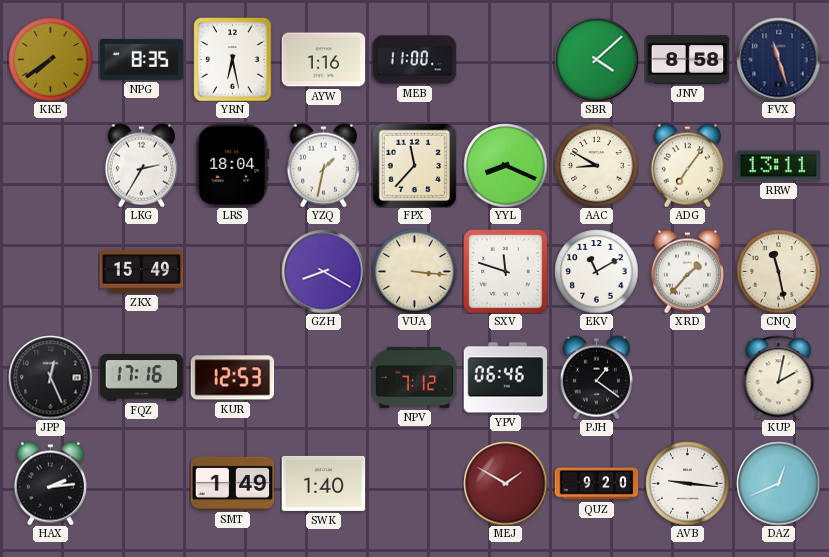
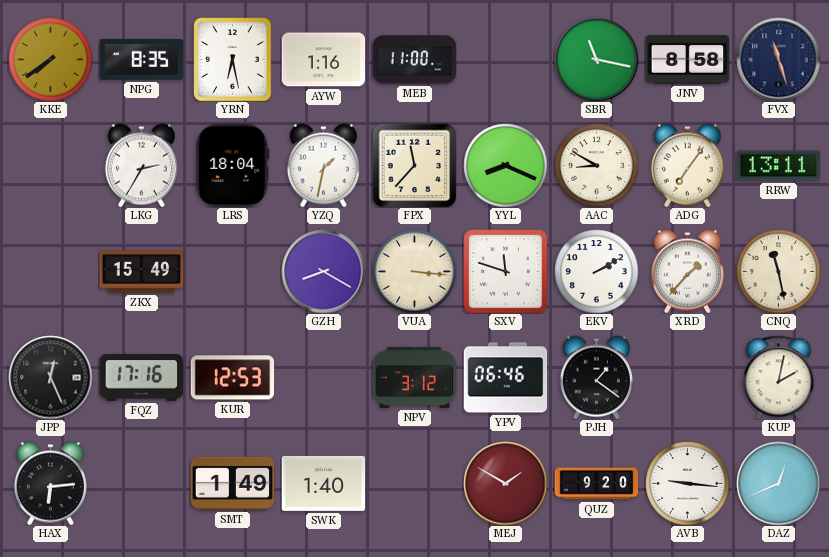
SBR: 4:08 -> 11:17 (596, 59)
EKV: 11:10 -> 2:10 (596, 271)
NPV: 7:12 -> 3:12 (414, 377)
HAX: 2:14 -> 6:14 (50, 483)
